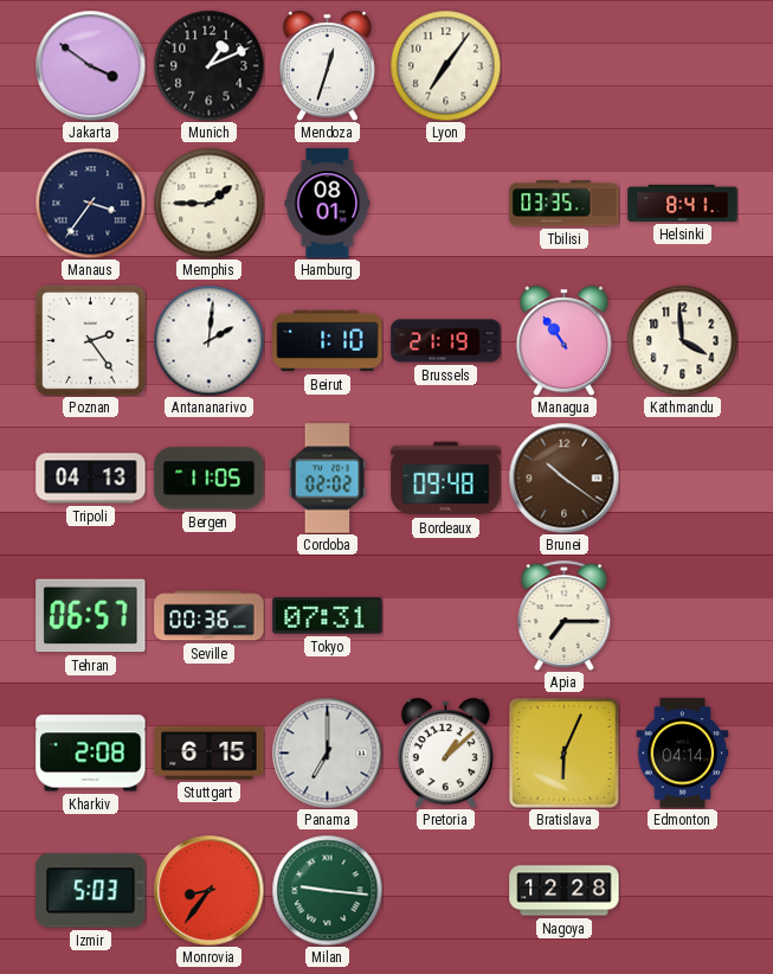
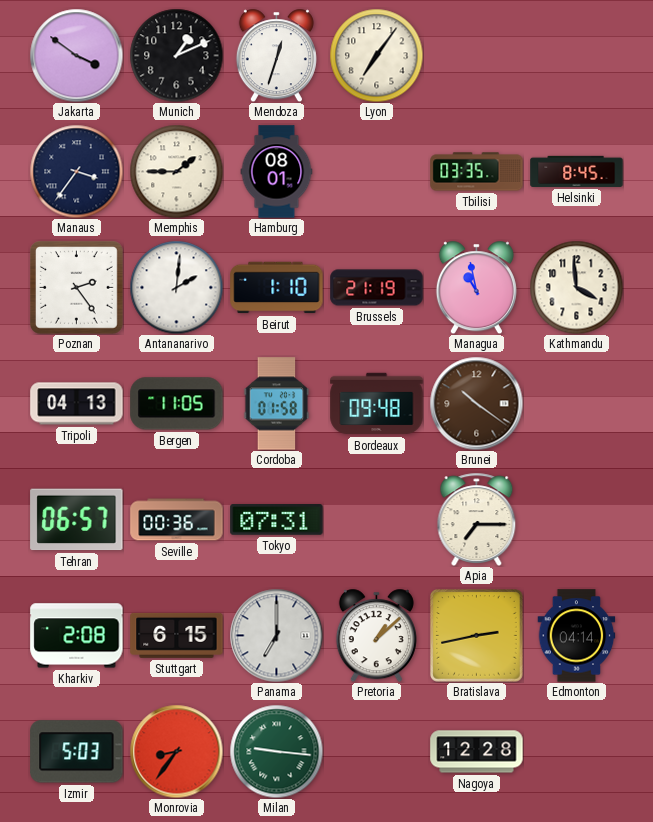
Helsinki: 8:41 -> 8:45 (577, 171)
Managua: 10:54 -> 10:58 (476, 287)
Cordoba: 02:02 -> 01:58 (277, 404)
Bratislava: 6:04 -> 2:43 (477, 636)
